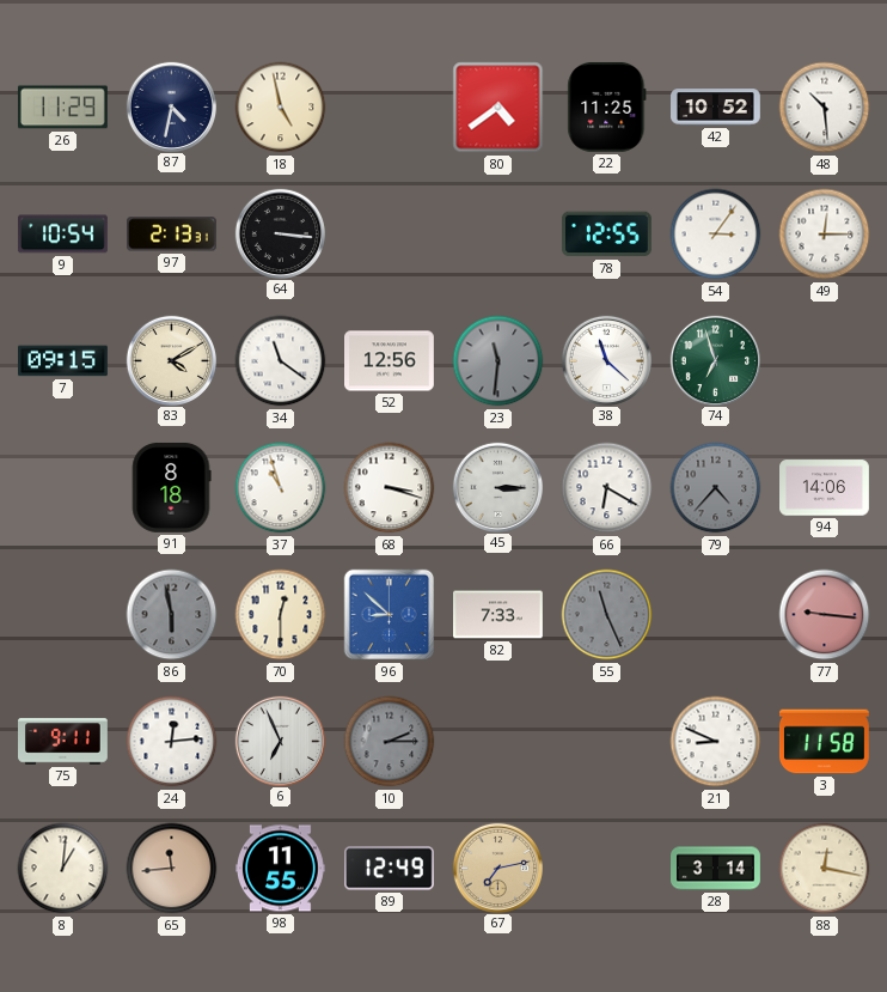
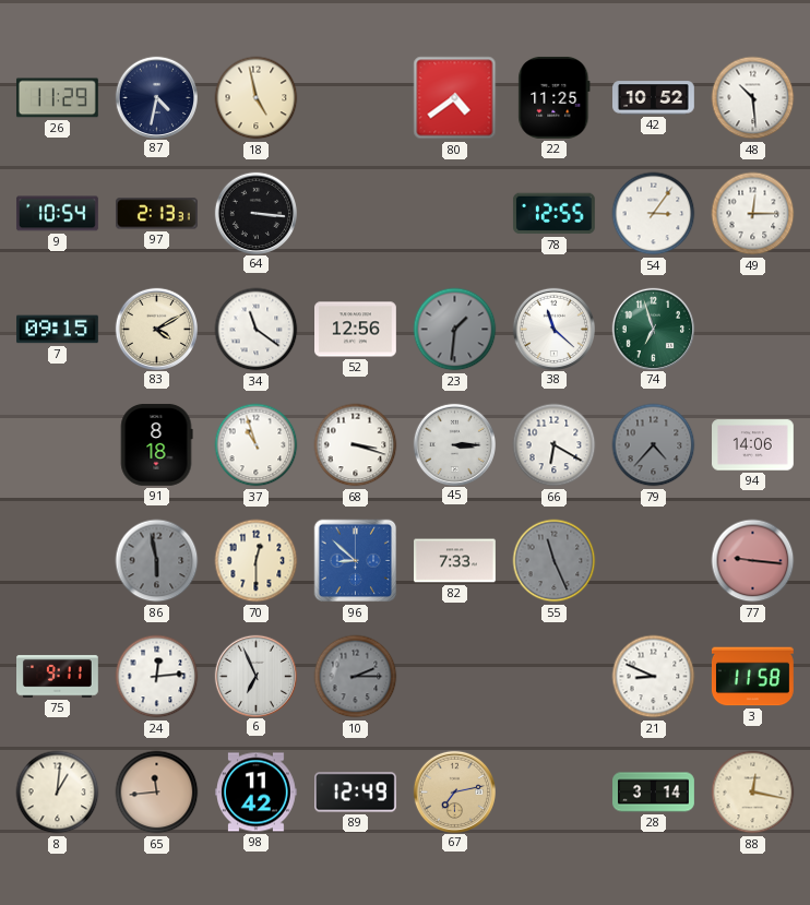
23: 11:31 -> 1:31 (455, 330)
98: 11:55 -> 11:42 (257, 793)
